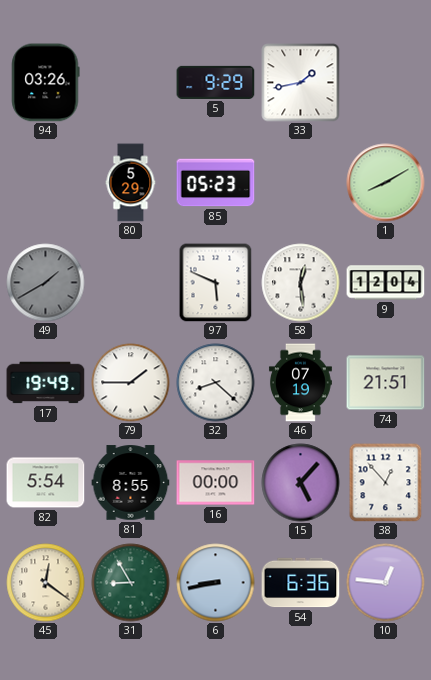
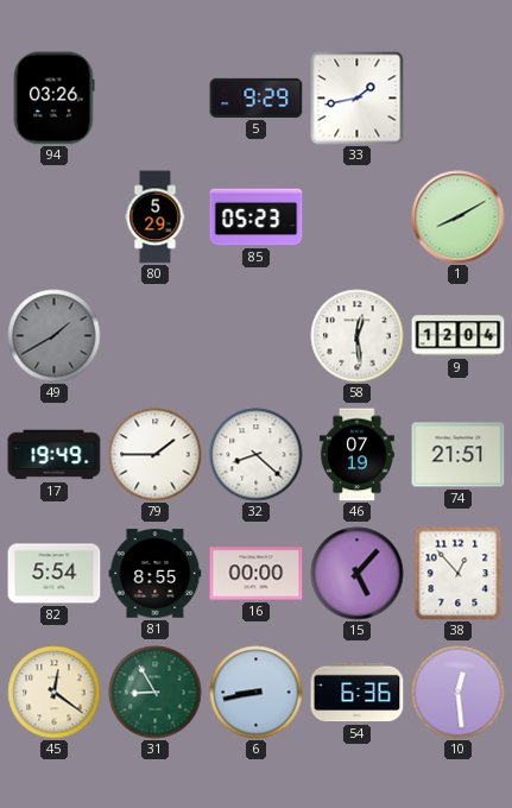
97: 5:49 -> none (216, 283)
10: 12:46 -> 12:29 (459, 693)
